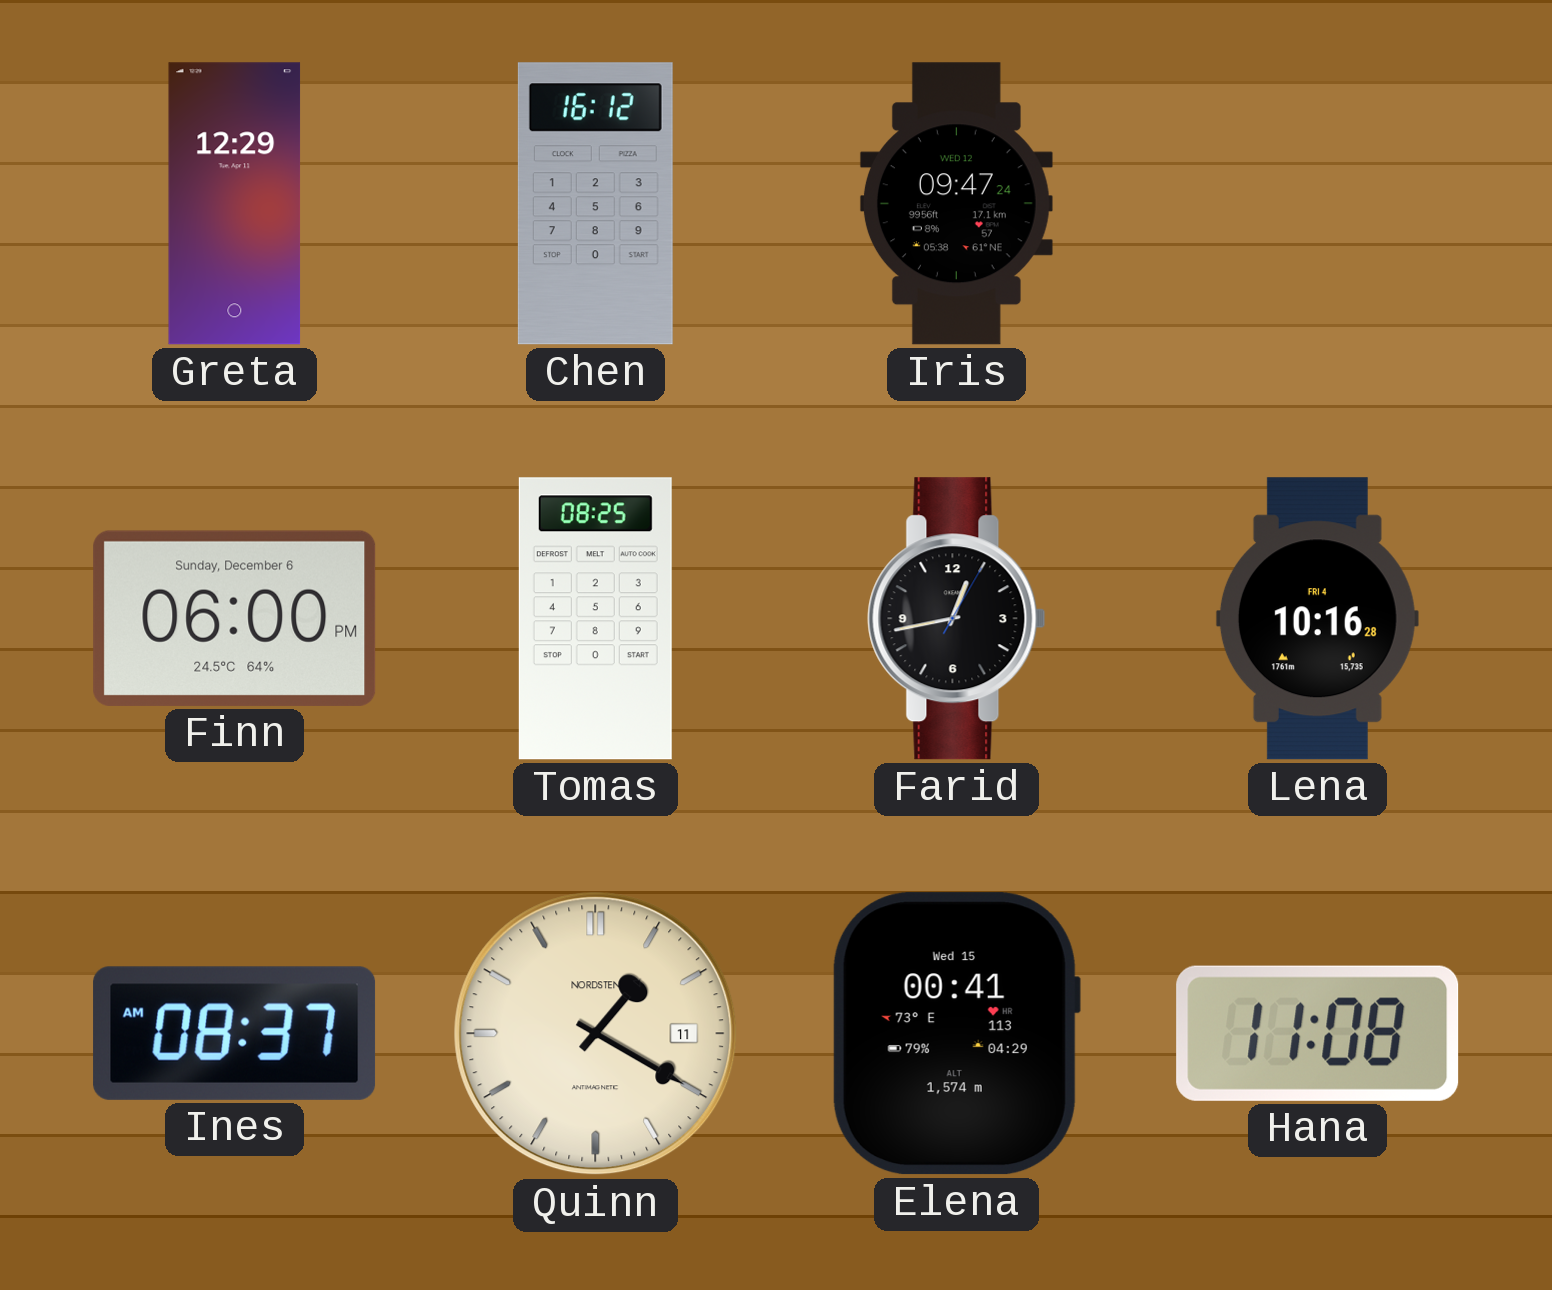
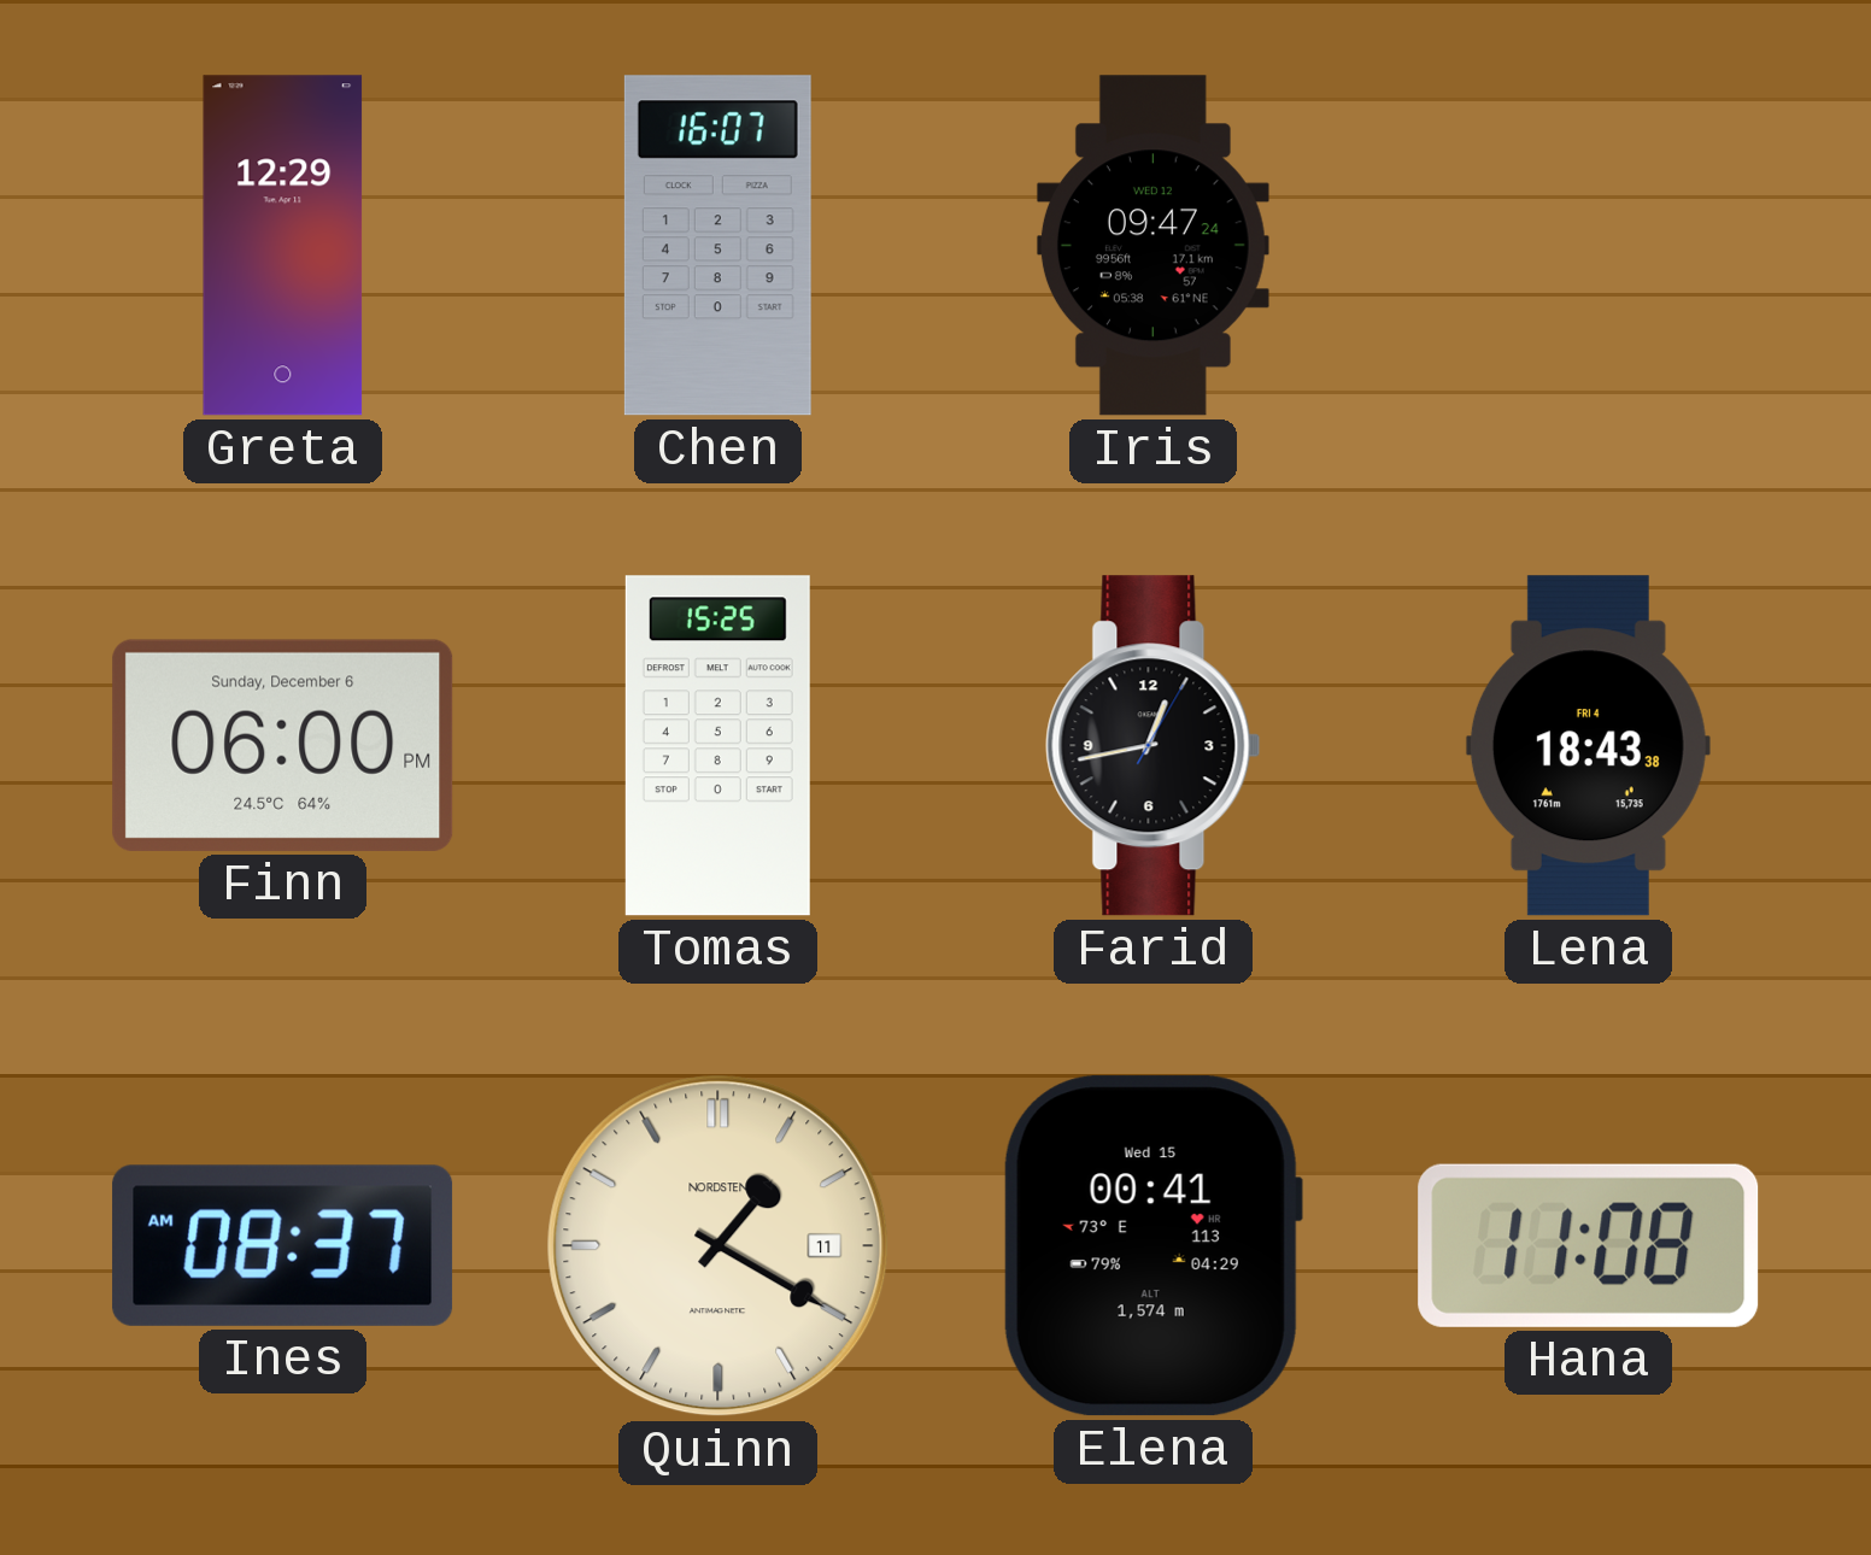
Chen: 16:12 -> 16:07 (717, 246)
Tomas: 08:25 -> 15:25 (717, 746)
Lena: 10:16 -> 18:43 (1588, 746)
